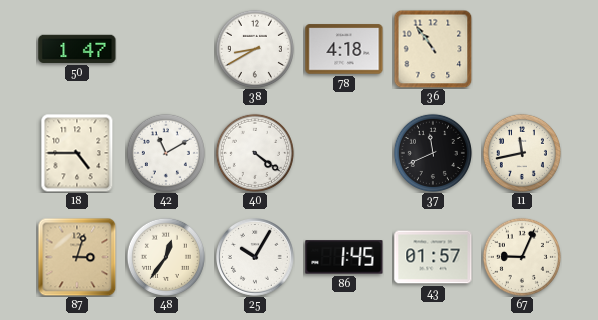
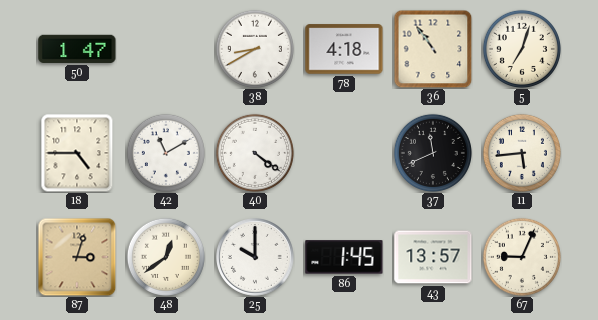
5: none -> 7:03 (522, 49)
11: 11:43 -> 5:44 (522, 153)
48: 12:36 -> 12:39 (166, 257)
25: 10:05 -> 10:00 (256, 258)
43: 01:57 -> 13:57 (433, 257)
